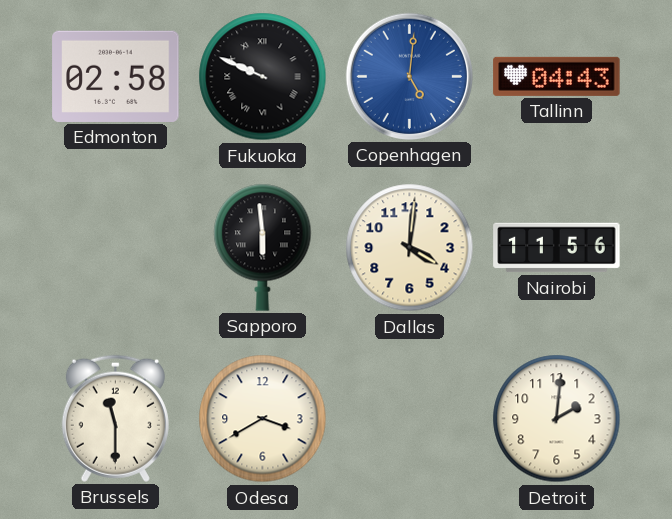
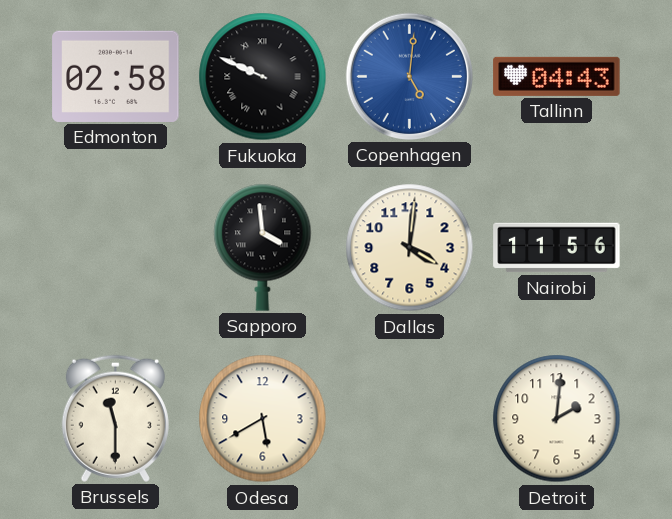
Sapporo: 5:59 -> 3:59 (263, 247)
Odesa: 3:40 -> 5:40 (263, 419)
